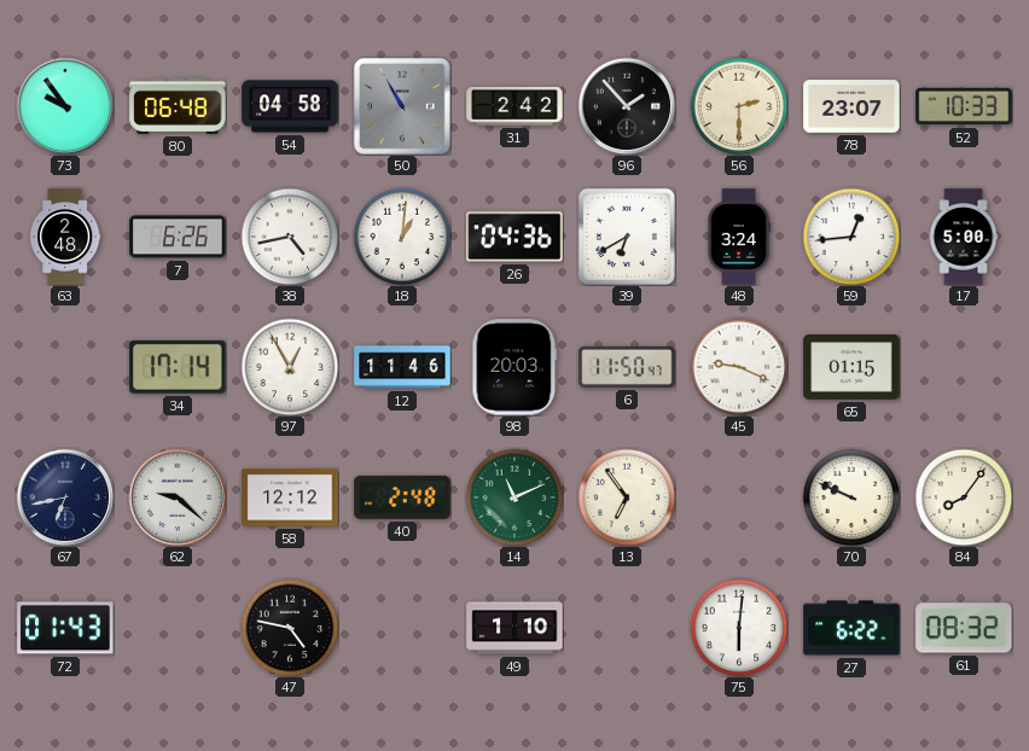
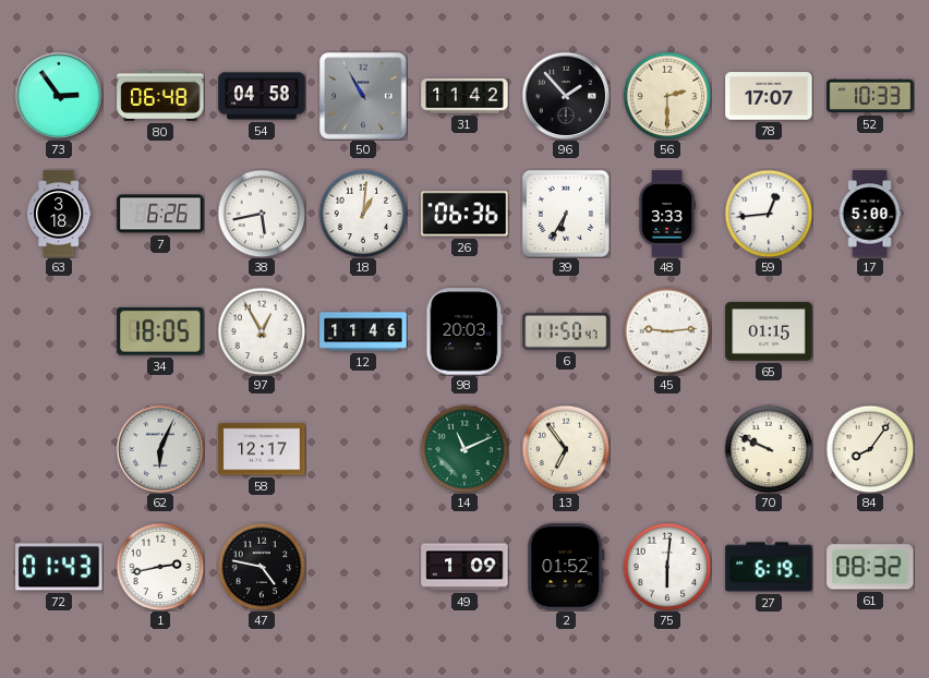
73: 9:54 -> 2:54 (59, 96)
31: 2:42 -> 11:42 (464, 97)
78: 23:07 -> 17:07 (769, 96)
63: 2:48 -> 3:18 (59, 214)
38: 4:43 -> 5:43 (262, 214)
26: 04:36 -> 06:36 (464, 214)
39: 6:40 -> 6:35 (566, 214)
48: 3:24 -> 3:33 (666, 214)
34: 17:14 -> 18:05 (160, 331)
45: 9:19 -> 9:14 (667, 331)
67: 6:43 -> none (65, 497)
62: 9:22 -> 6:04 (160, 449)
58: 12:12 -> 12:17 (262, 449)
40: 2:48 -> none (402, 497)
1: none -> 2:43 (160, 567)
49: 1:10 -> 1:09 (464, 567)
2: none -> 01:52 (566, 567)
27: 6:22 -> 6:19 (769, 567)
